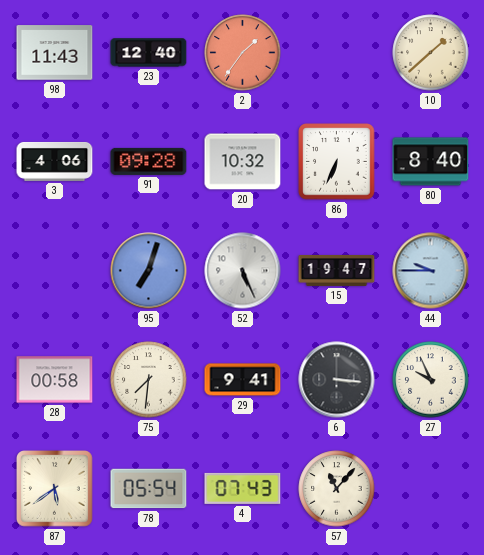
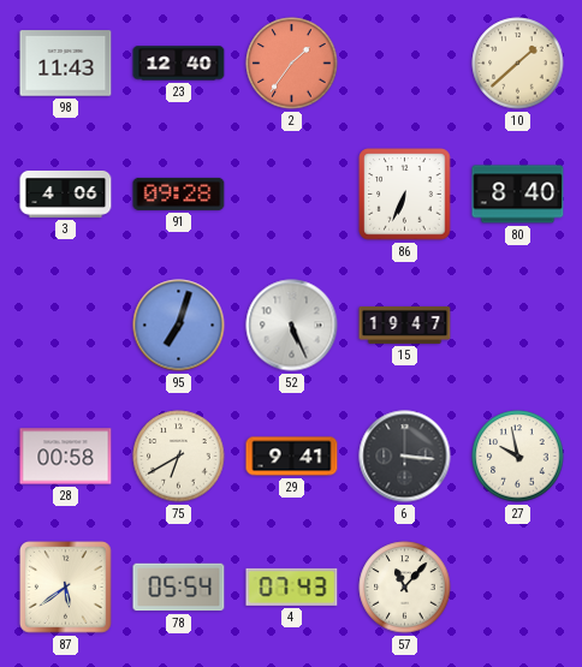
20: 10:32 -> none (243, 162)
44: 9:45 -> none (431, 271)
75: 7:31 -> 6:40 (179, 457)
27: 9:56 -> 9:58 (518, 457)
